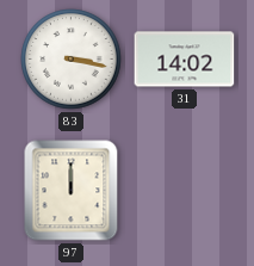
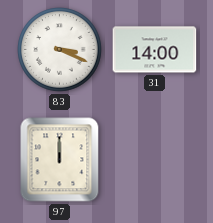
83: 3:17 -> 3:19 (60, 50)
31: 14:02 -> 14:00 (155, 50)
